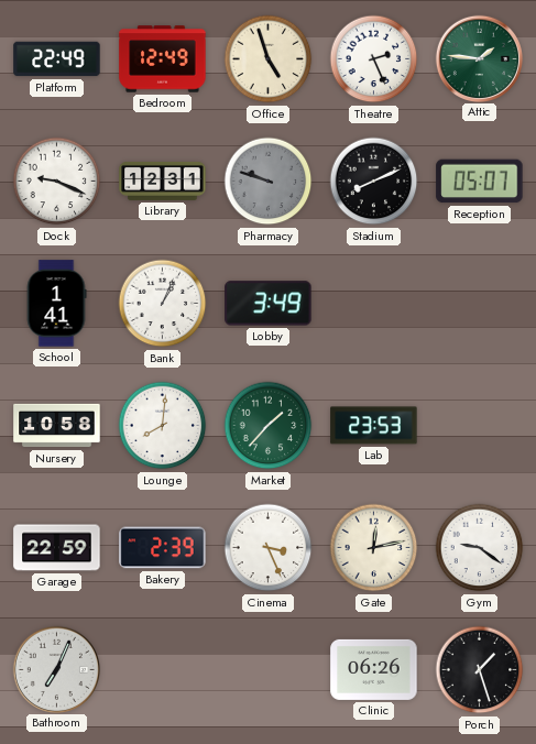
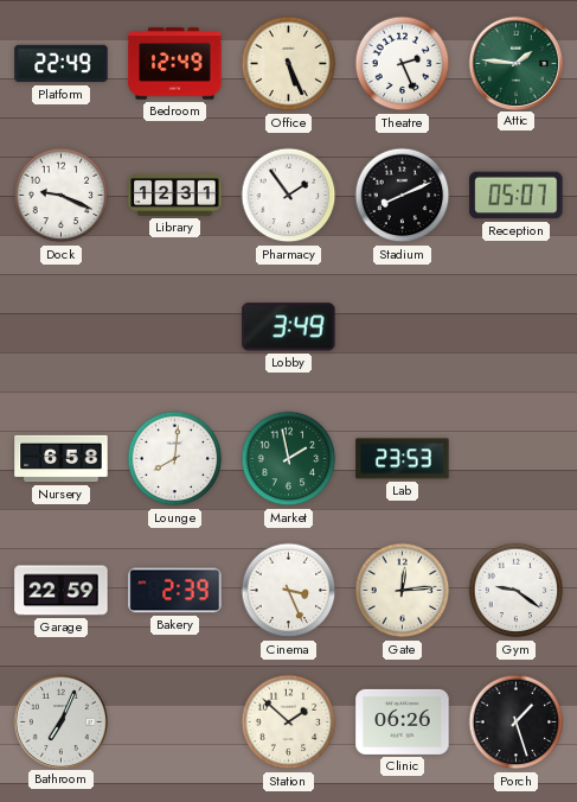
Office: 4:57 -> 5:26 (289, 64)
Pharmacy: 9:48 -> 1:54 (289, 196)
Pharmacy dial: grey -> white (289, 196)
School: 1:41 -> none (56, 304)
Bank: 1:04 -> none (163, 304)
Nursery: 10:58 -> 6:58 (62, 459)
Market: 1:37 -> 1:58 (289, 459)
Gate: 12:13 -> 12:14 (403, 591)
Station: none -> 1:52 (289, 723)
